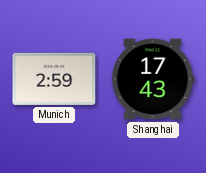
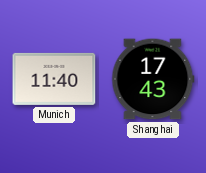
Munich: 2:59 -> 11:40 (54, 79)
